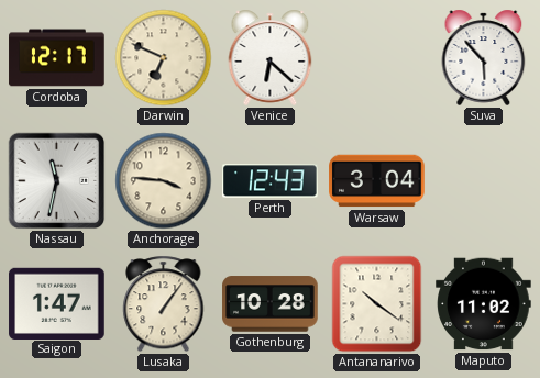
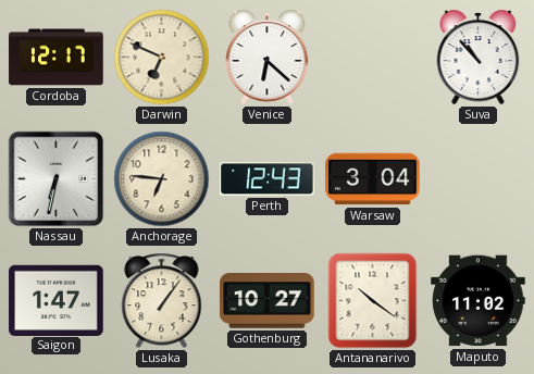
Suva: 5:53 -> 10:53 (479, 57)
Nassau: 11:32 -> 6:32 (57, 179)
Anchorage: 3:46 -> 6:46 (162, 179)
Gothenburg: 10:28 -> 10:27 (268, 301)
